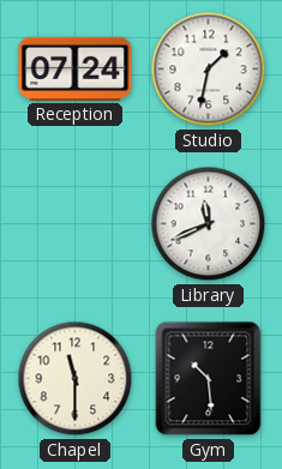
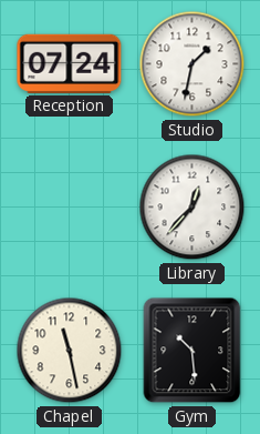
Library: 11:41 -> 12:37 (193, 208)
Chapel: 11:30 -> 11:28 (70, 351)
